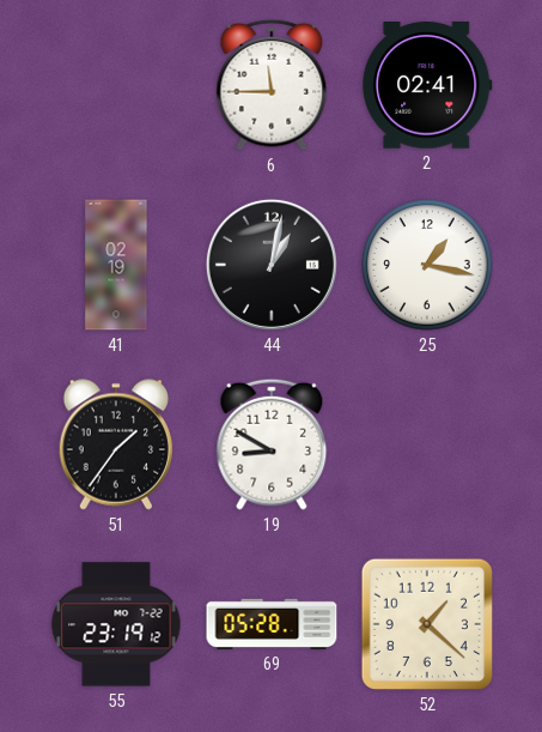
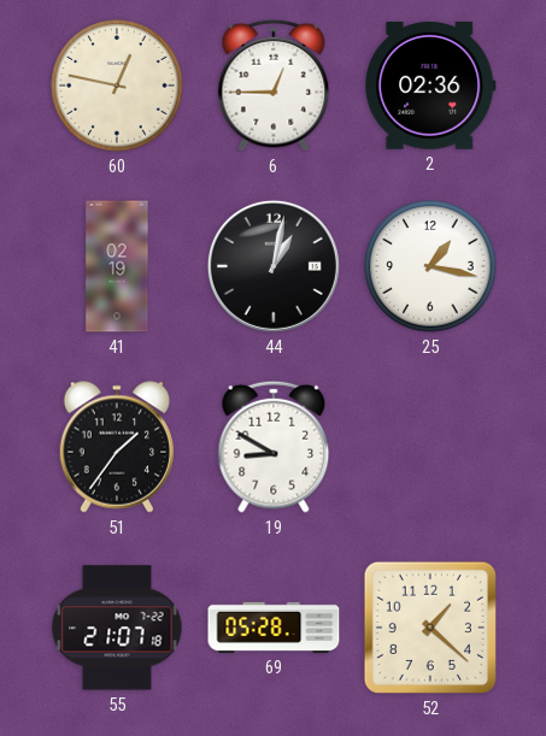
60: none -> 12:47 (117, 86)
6: 11:45 -> 12:45 (274, 86)
2: 02:41 -> 02:36 (430, 87)
55: 23:19 -> 21:07 (117, 628)
